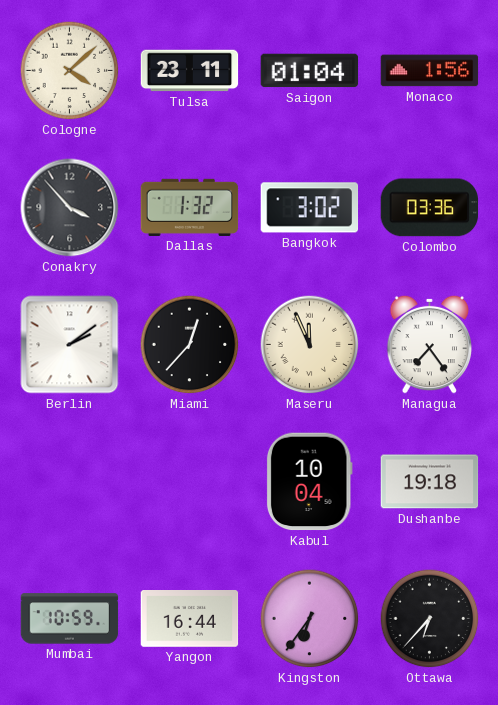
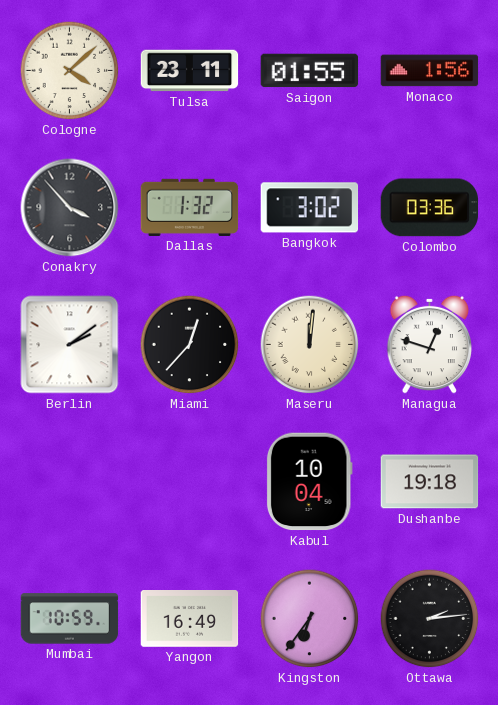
Saigon: 01:04 -> 01:55 (310, 71)
Maseru: 11:56 -> 12:01 (310, 345)
Managua: 7:24 -> 12:48 (430, 344)
Yangon: 16:44 -> 16:49 (190, 619)
Ottawa: 6:37 -> 2:14 (430, 619)
